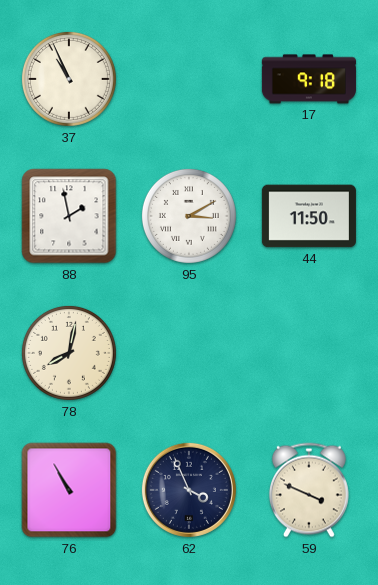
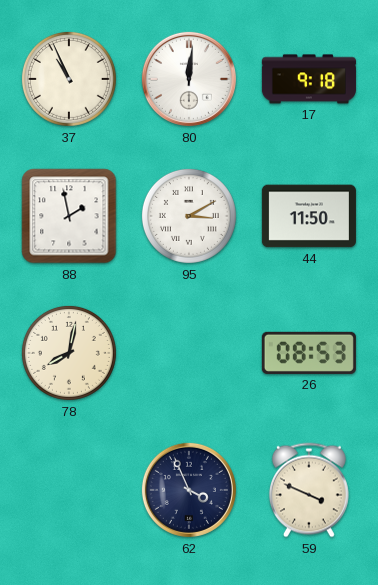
80: none -> 12:01 (189, 79)
26: none -> 08:53 (309, 353)
76: 10:55 -> none (69, 490)
